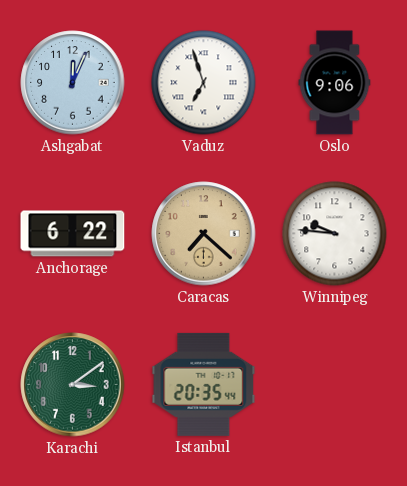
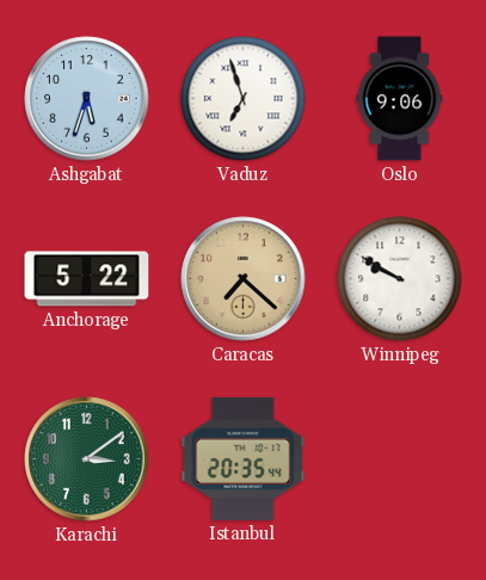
Ashgabat: 12:04 -> 5:33 (87, 99)
Anchorage: 6:22 -> 5:22 (87, 279)
Winnipeg: 9:46 -> 9:50 (400, 279)
